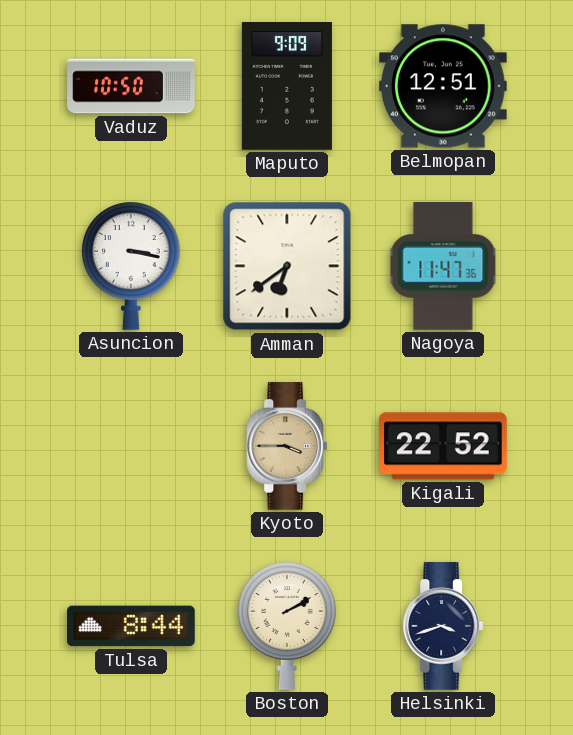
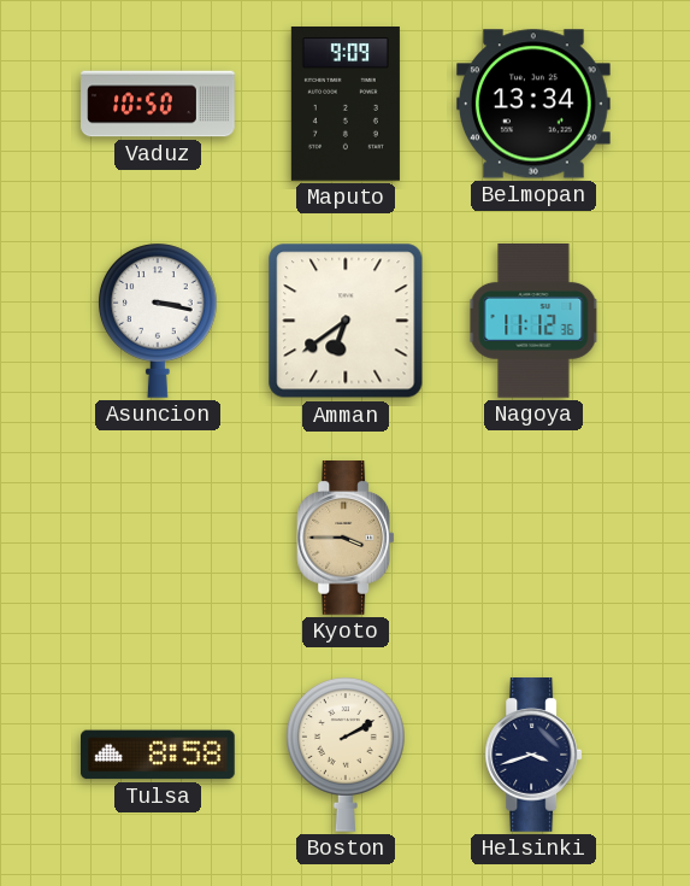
Belmopan: 12:51 -> 13:34 (535, 104)
Nagoya: 11:47 -> 11:12 (533, 322)
Kigali: 22:52 -> none (444, 446)
Tulsa: 8:44 -> 8:58 (159, 755)
